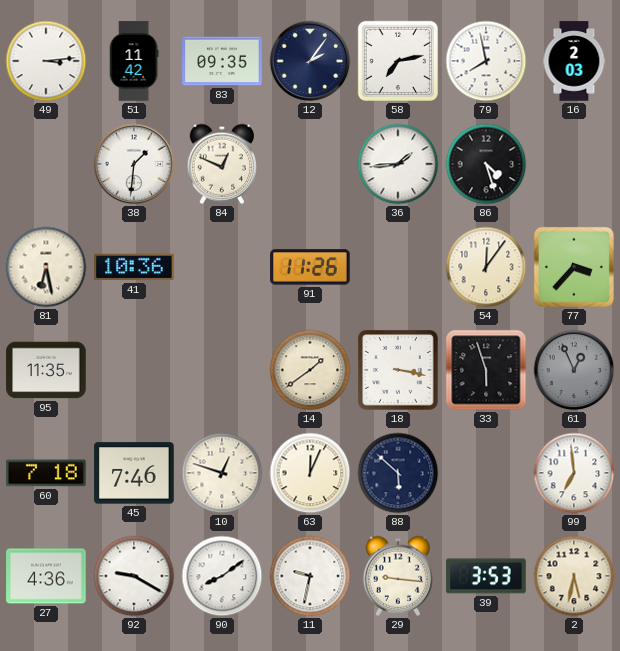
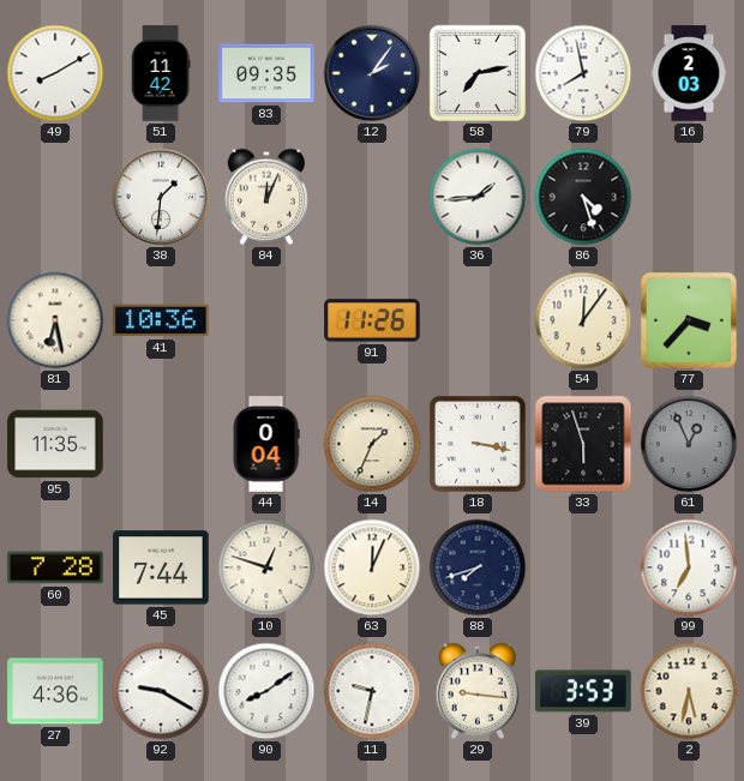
49: 3:14 -> 8:10 (55, 73)
84: 12:49 -> 12:04 (265, 197)
44: none -> 0:04 (266, 444)
14: 1:39 -> 1:34 (372, 444)
60: 7:18 -> 7:28 (55, 567)
45: 7:46 -> 7:44 (161, 567)
88: 5:52 -> 7:42 (478, 567)
